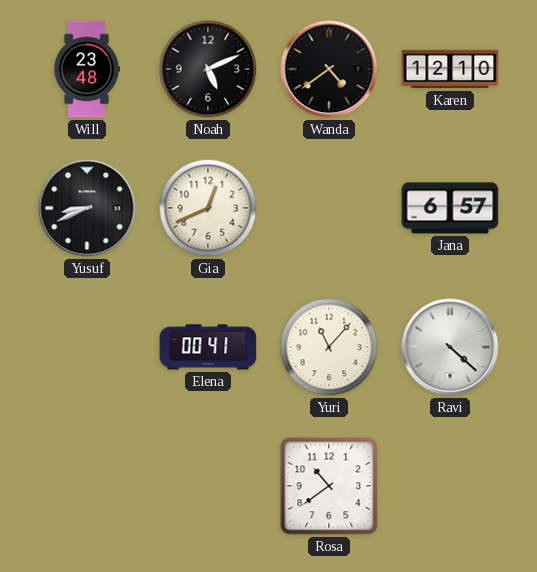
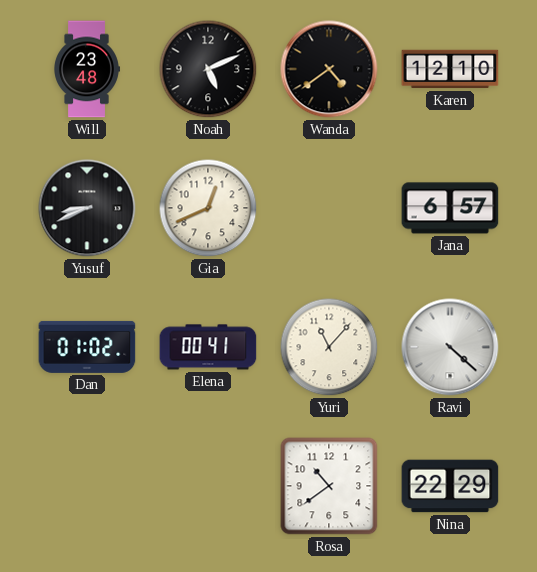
Dan: none -> 01:02 (87, 347)
Nina: none -> 22:29 (450, 486)
